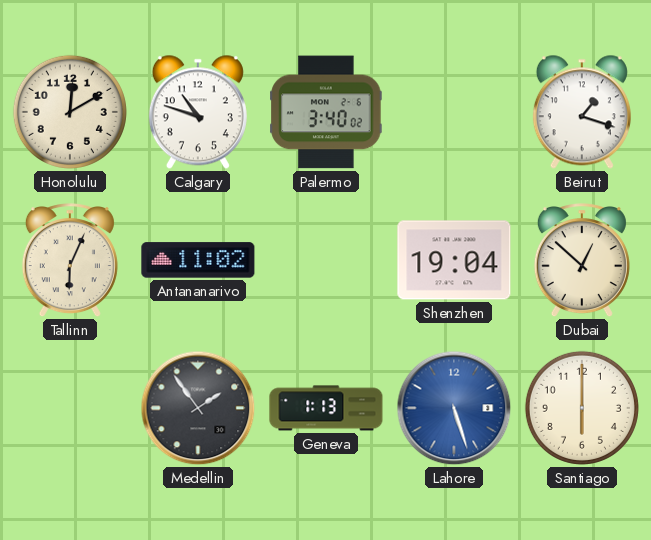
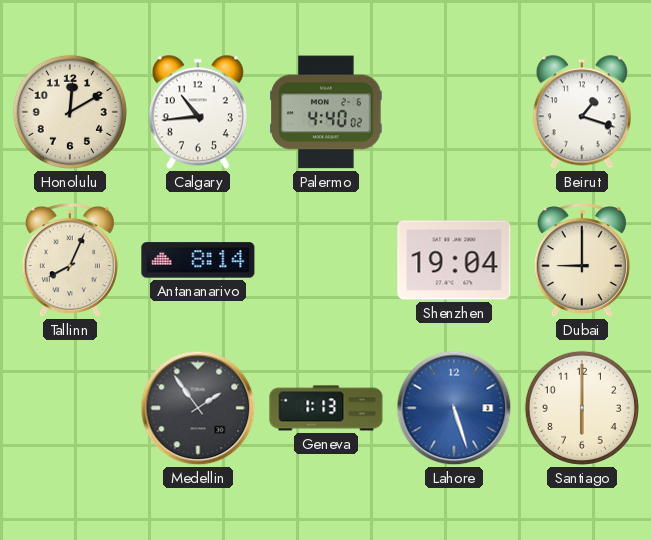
Calgary: 10:48 -> 10:44 (198, 112)
Palermo: 3:40 -> 4:40 (326, 112)
Tallinn: 6:04 -> 8:04 (70, 261)
Antananarivo: 11:02 -> 8:14 (198, 260)
Dubai: 12:52 -> 9:00 (582, 261)
